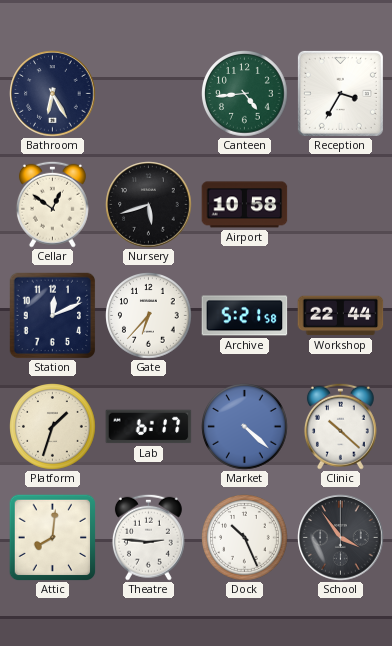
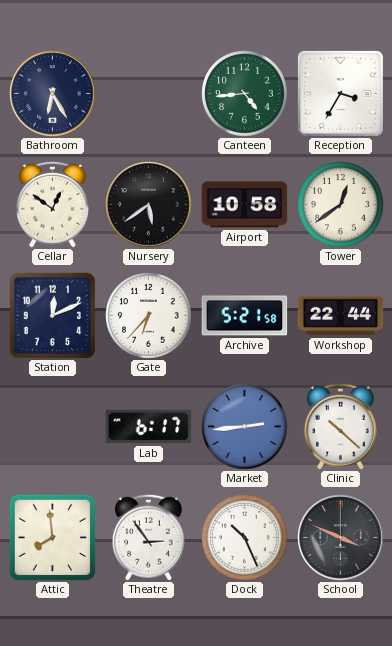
Nursery: 5:42 -> 5:39 (149, 205)
Tower: none -> 12:39 (341, 205)
Platform: 1:33 -> none (53, 427)
Market: 4:22 -> 2:44 (245, 427)
Attic: 8:01 -> 7:59 (52, 537)
Theatre: 2:46 -> 2:54 (148, 537)
School: 3:54 -> 3:49 (341, 538)
